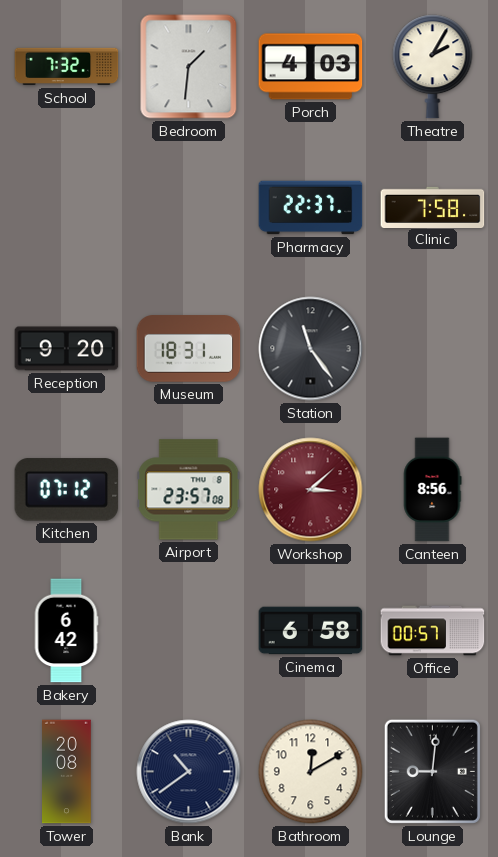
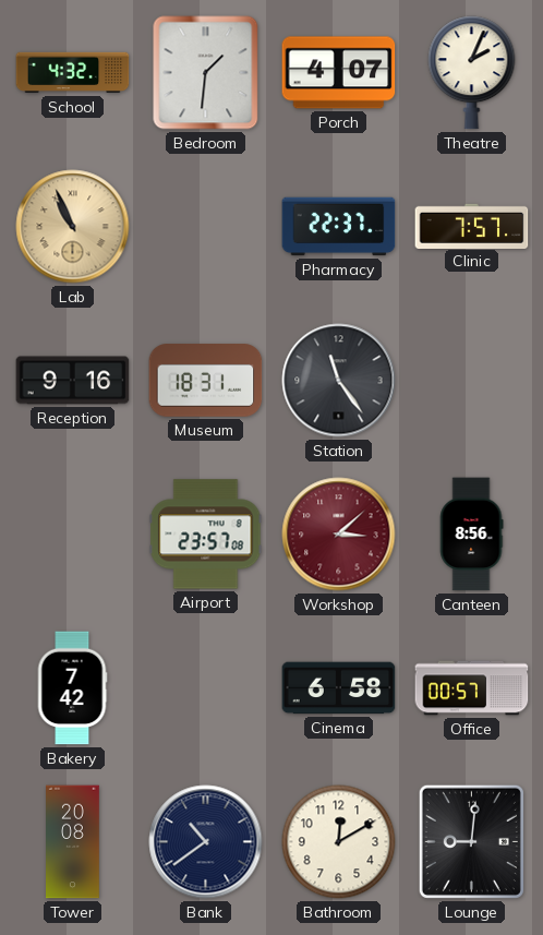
School: 7:32 -> 4:32 (73, 73)
Porch: 4:03 -> 4:07 (339, 73)
Theatre: 2:05 -> 2:04 (472, 73)
Lab: none -> 10:56 (73, 227)
Clinic: 7:58 -> 7:57 (472, 226)
Reception: 9:20 -> 9:16 (73, 381)
Kitchen: 07:12 -> none (67, 490)
Bakery: 6:42 -> 7:42 (72, 688)
